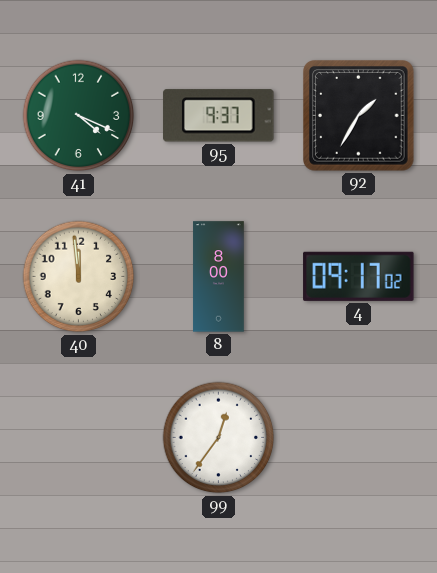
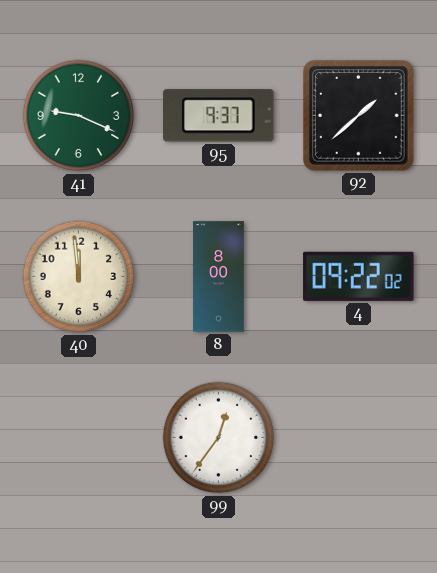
41: 4:19 -> 9:19 (79, 116)
92: 1:35 -> 1:38 (359, 116)
4: 09:17 -> 09:22 (359, 276)
